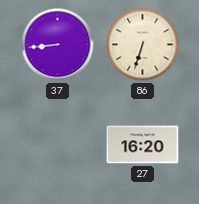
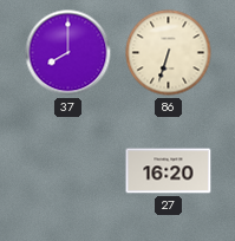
37: 8:44 -> 8:00 (68, 53)
